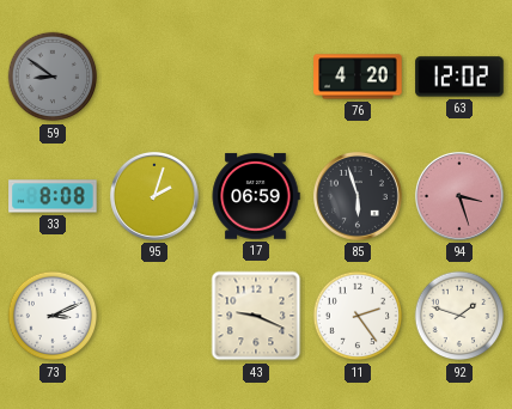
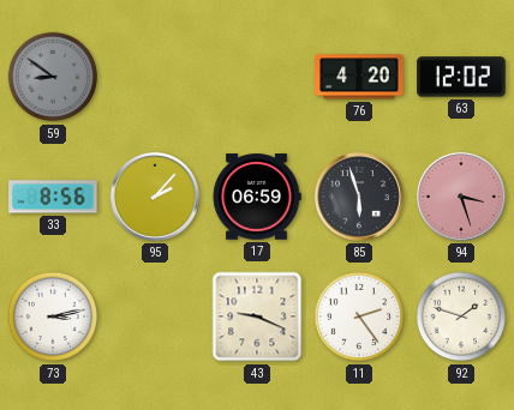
33: 8:08 -> 8:56 (53, 197)
95: 2:03 -> 2:07 (155, 197)
73: 3:11 -> 3:13 (53, 316)
